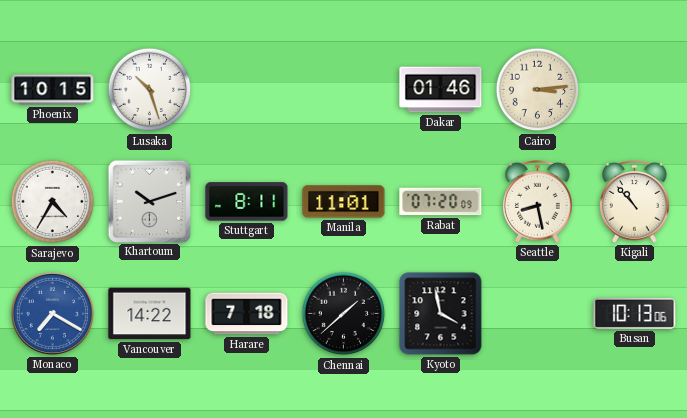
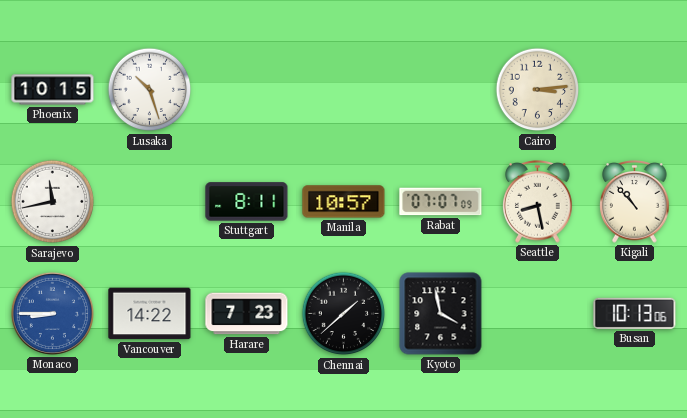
Dakar: 01:46 -> none (441, 90)
Sarajevo: 4:35 -> 11:43 (53, 202)
Khartoum: 10:12 -> none (149, 201)
Manila: 11:01 -> 10:57 (344, 202)
Rabat: 07:20 -> 07:07 (441, 202)
Monaco: 7:20 -> 8:45 (52, 313)
Harare: 7:18 -> 7:23 (247, 314)
